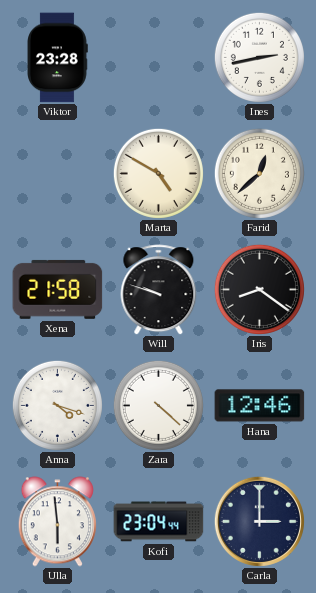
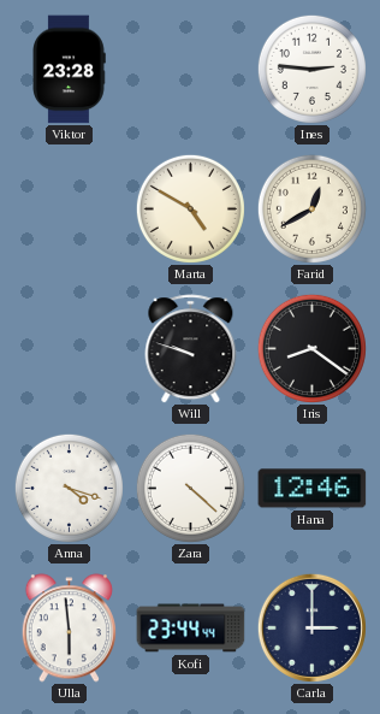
Ines: 2:43 -> 2:46 (311, 69)
Farid: 12:38 -> 12:40 (311, 208)
Xena: 21:58 -> none (58, 289)
Kofi: 23:04 -> 23:44 (191, 629)
